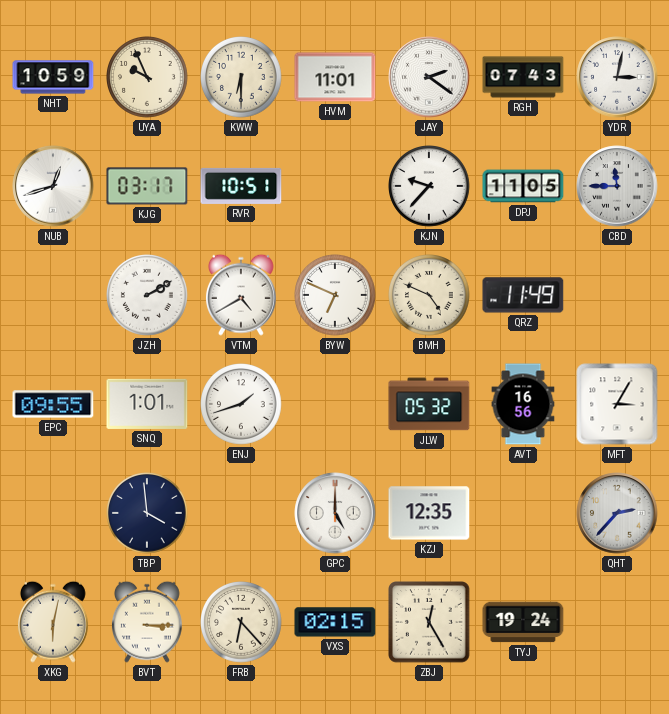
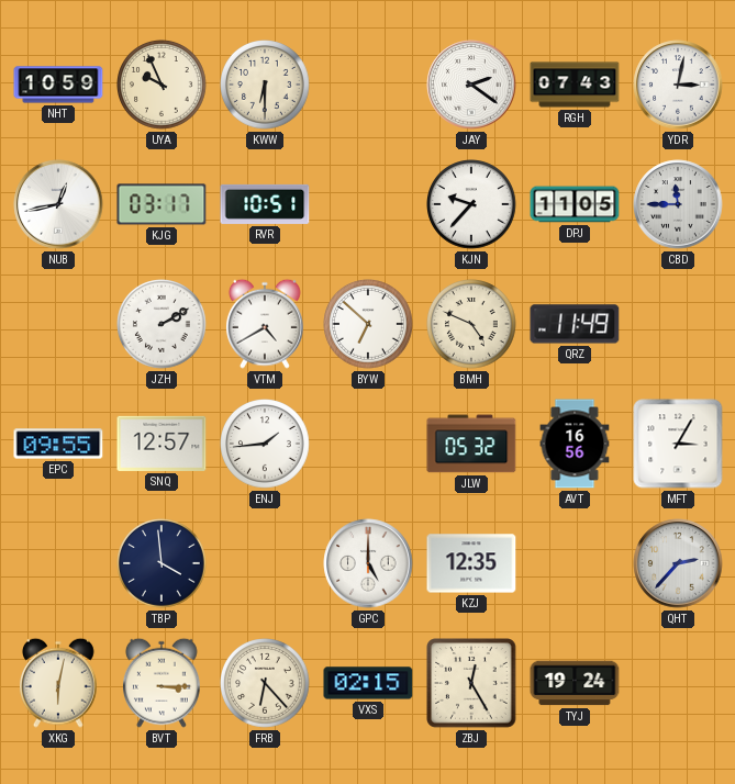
HVM: 11:01 -> none (335, 77)
NUB: 12:42 -> 12:43 (58, 204)
BYW: 6:49 -> 6:52 (369, 325)
SNQ: 1:01 -> 12:57 (162, 444)
ENJ: 1:42 -> 1:44 (266, 445)
